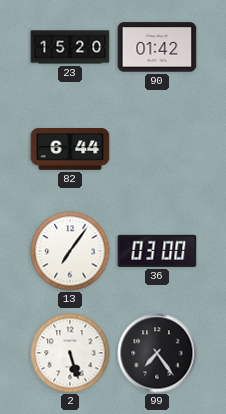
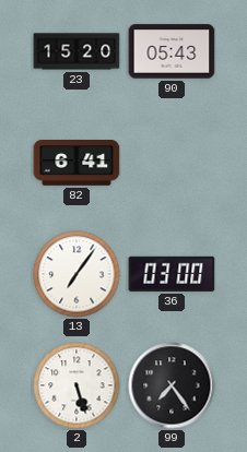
90: 01:42 -> 05:43 (172, 51)
82: 6:44 -> 6:41 (77, 164)
